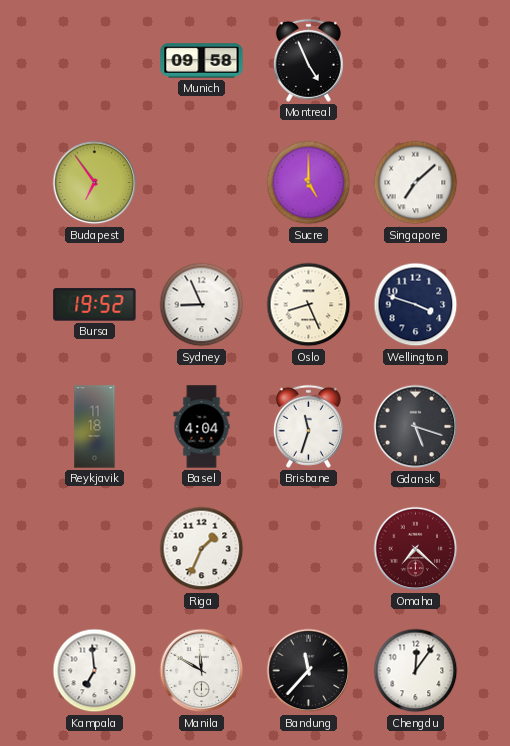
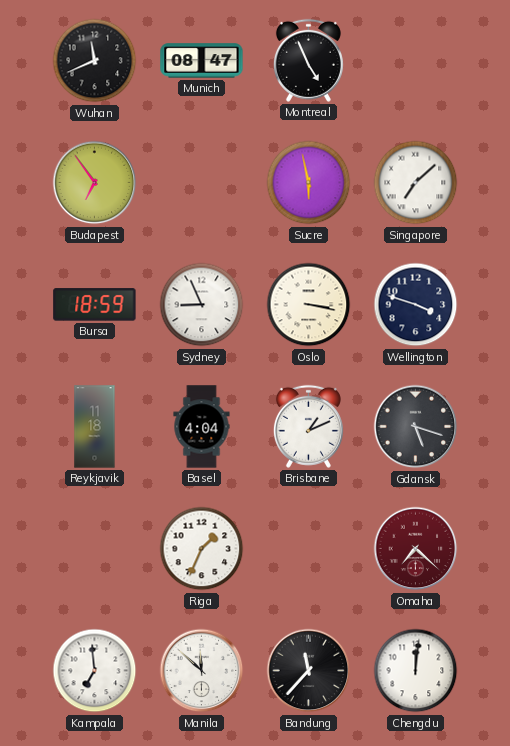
Wuhan: none -> 11:41 (95, 61)
Munich: 09:58 -> 08:47 (202, 61)
Sucre: 5:00 -> 5:58 (309, 183)
Bursa: 19:52 -> 18:59 (95, 305)
Oslo: 8:26 -> 3:17 (309, 305)
Brisbane: 11:33 -> 1:11 (308, 426)
Manila: 11:50 -> 11:52 (202, 671)
Chengdu: 12:06 -> 12:01 (416, 671)
